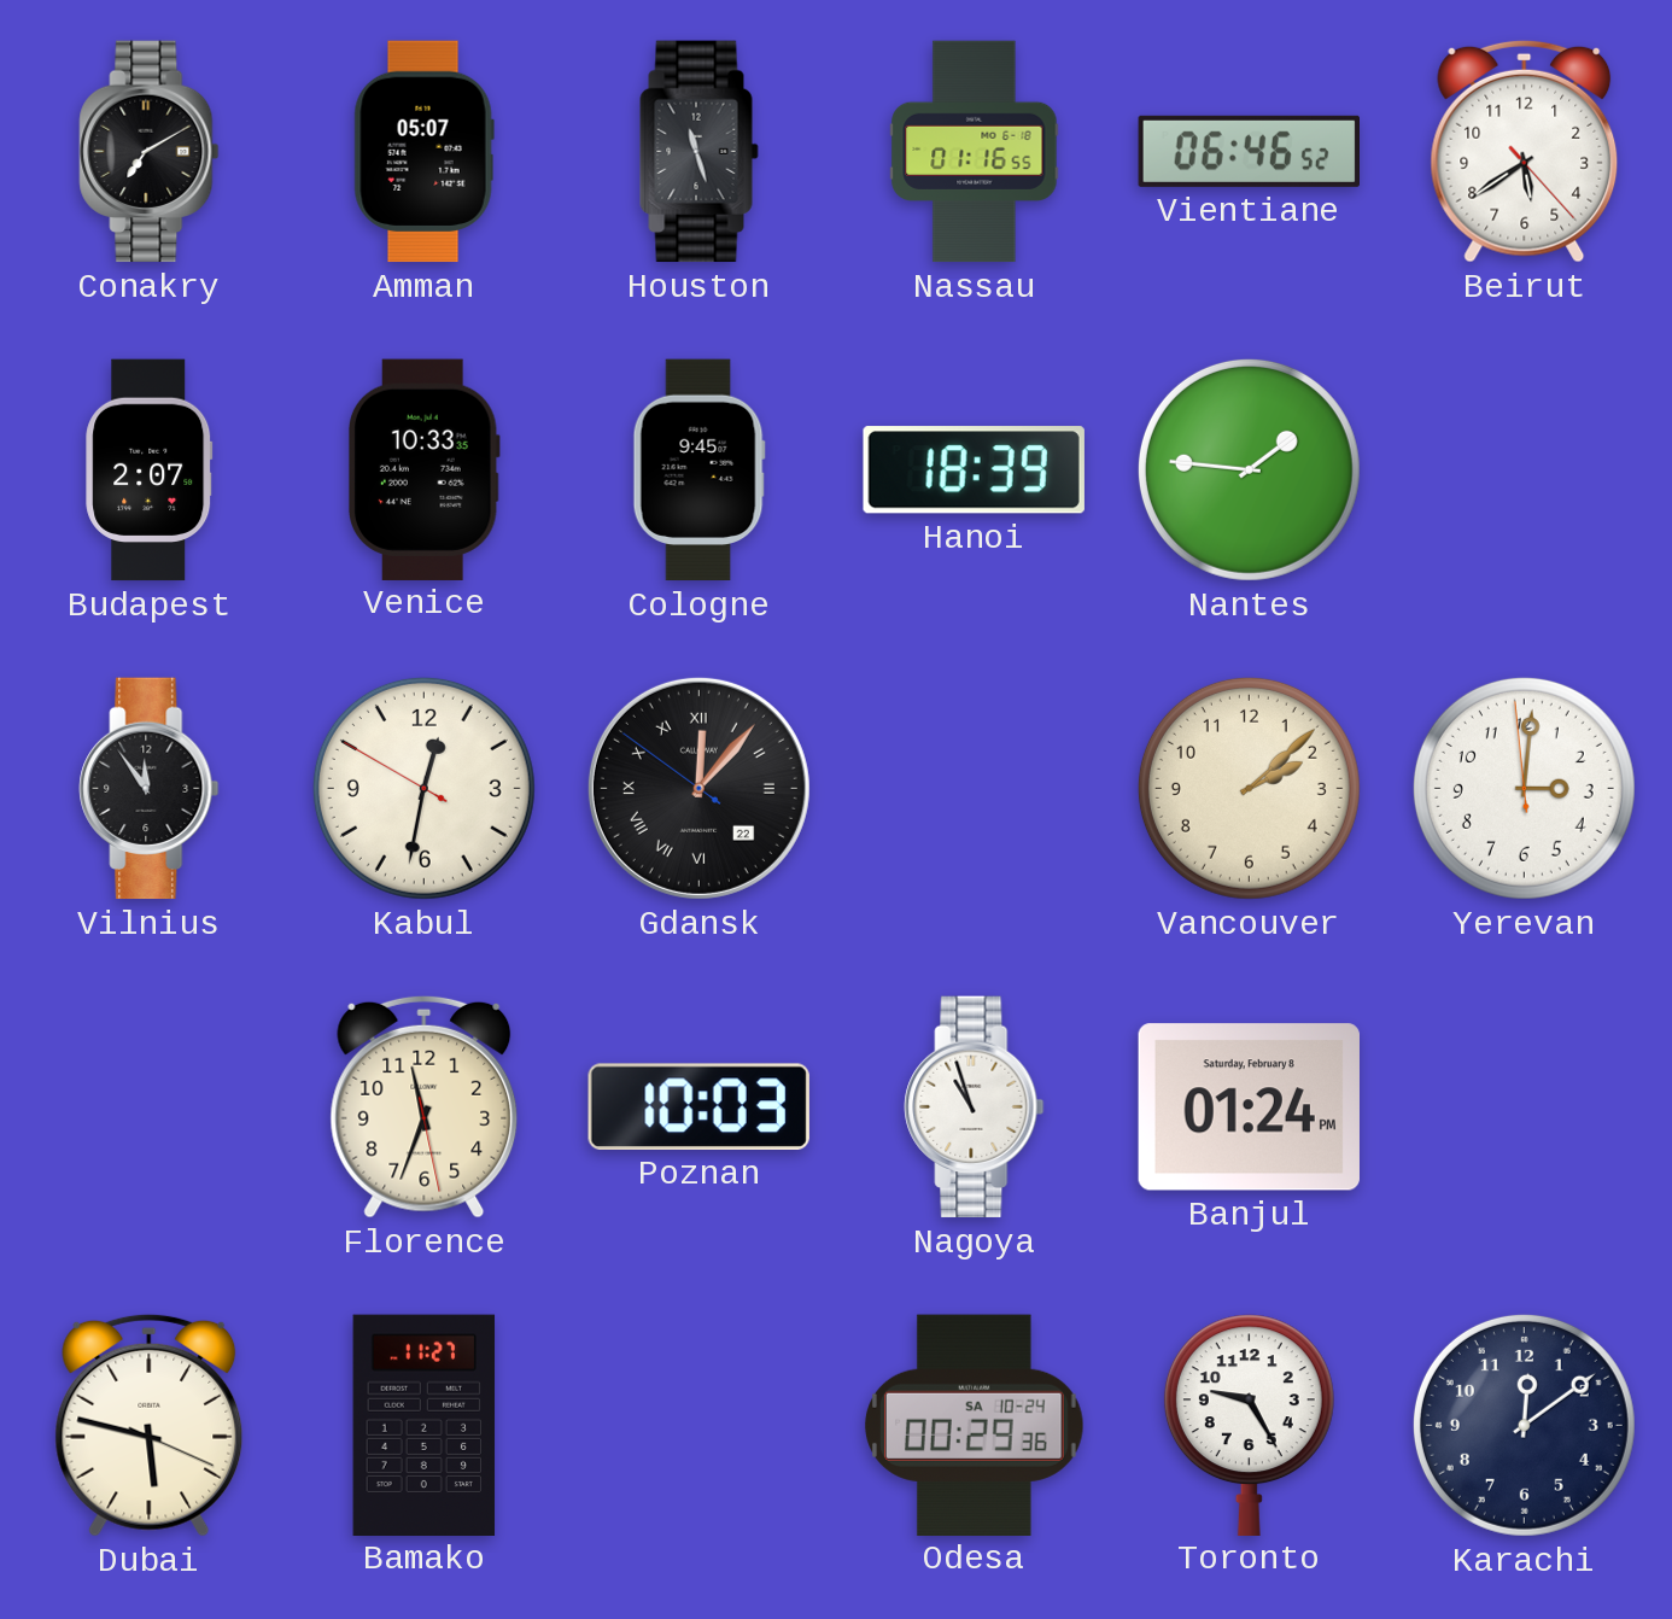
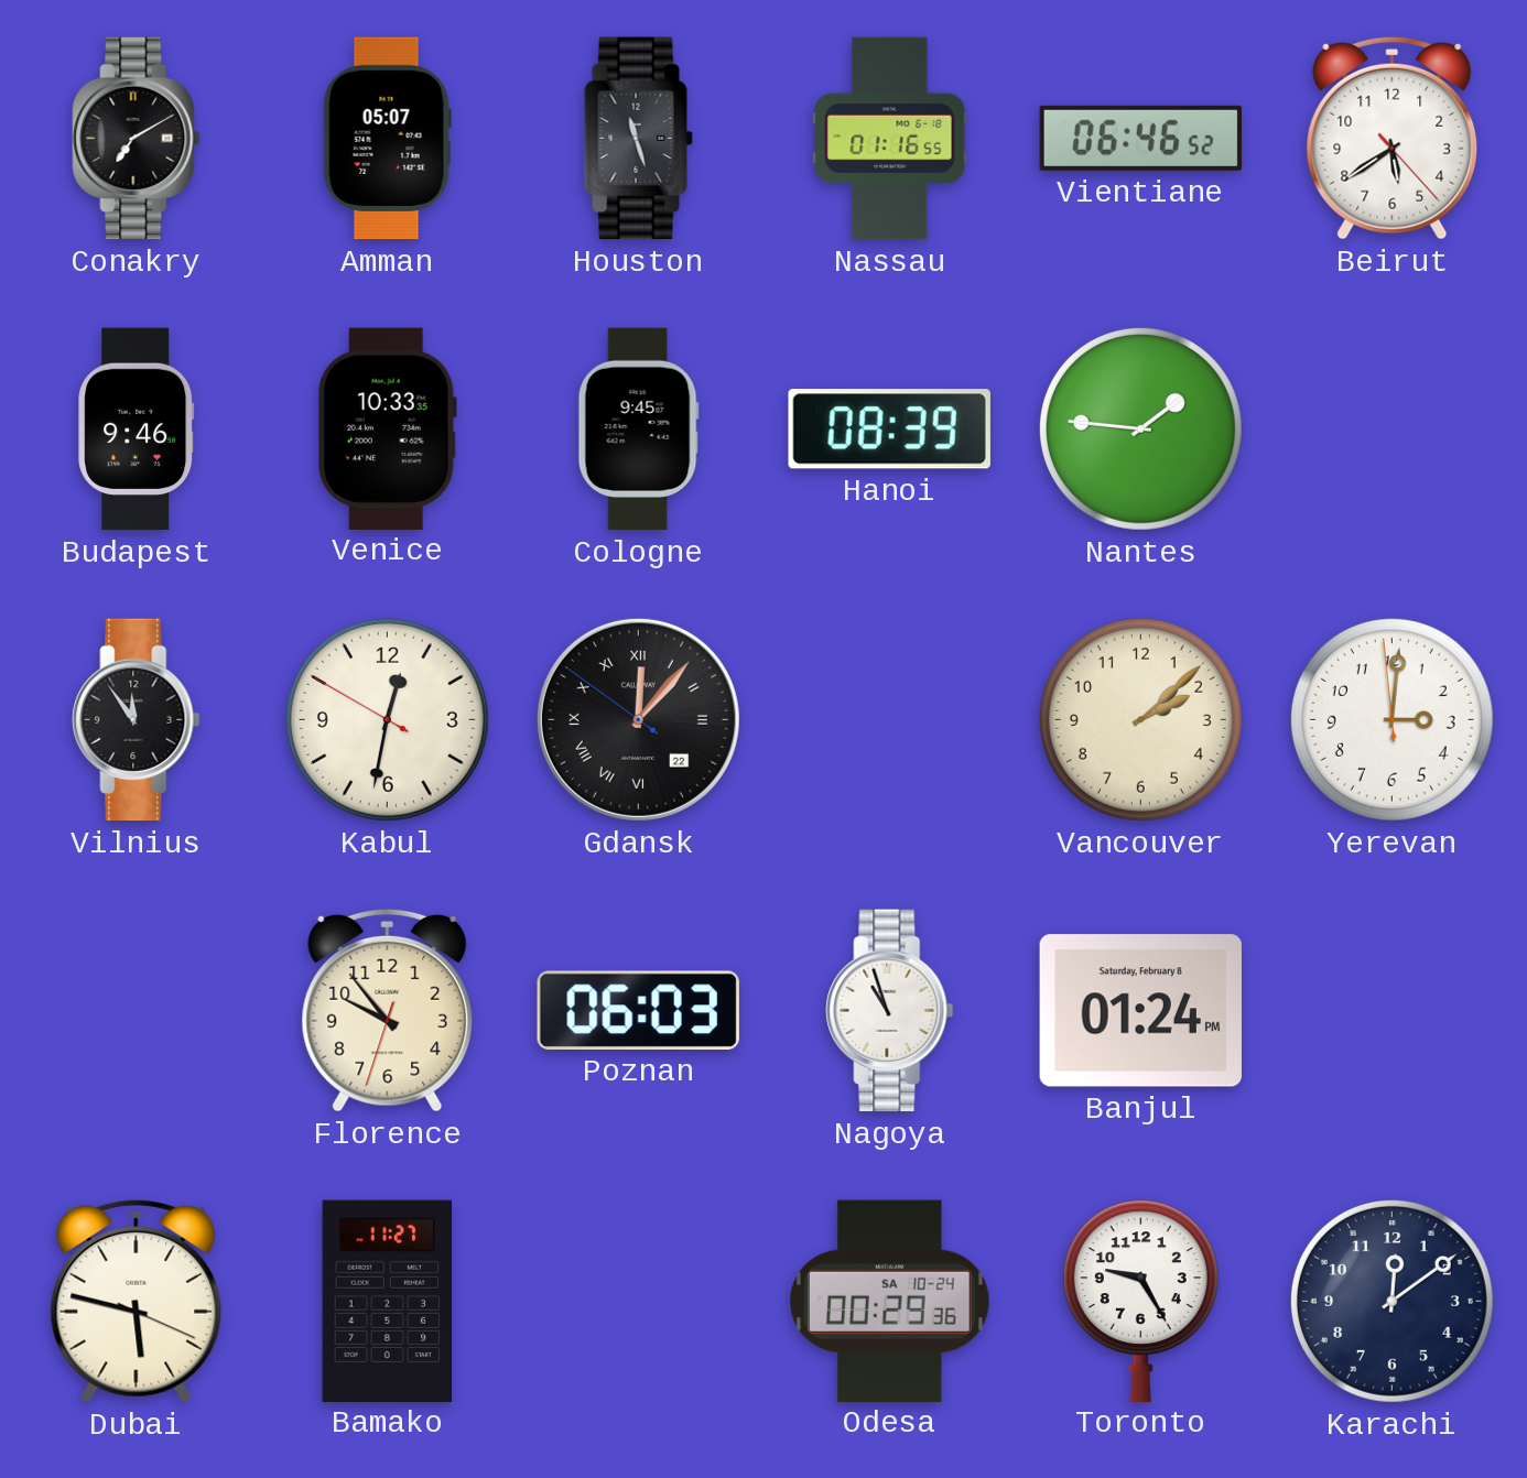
Budapest: 2:07 -> 9:46 (137, 430)
Hanoi: 18:39 -> 08:39 (889, 430)
Florence: 11:33 -> 9:53 (388, 1010)
Poznan: 10:03 -> 06:03 (638, 1010)
